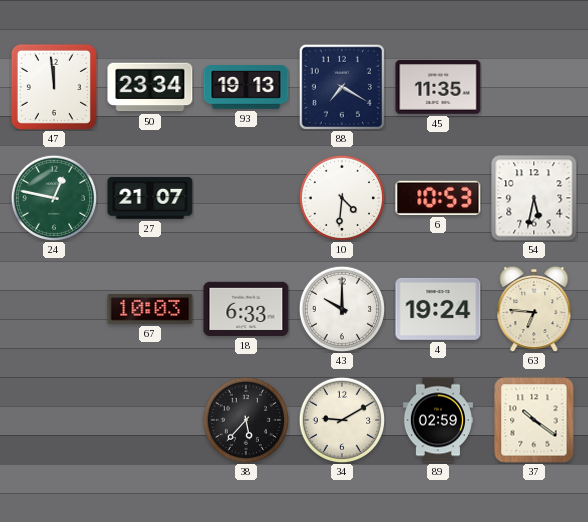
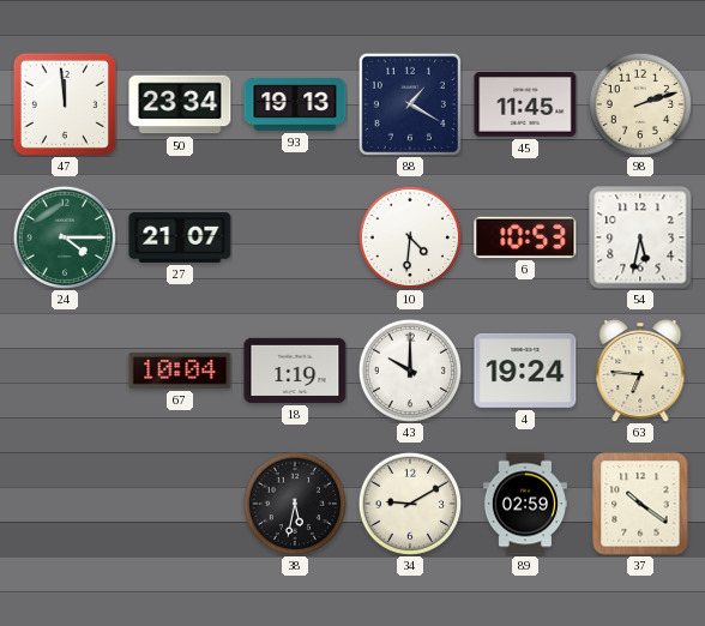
88: 7:20 -> 1:20 (410, 104)
45: 11:35 -> 11:45 (525, 106)
98: none -> 2:12 (639, 103)
24: 12:47 -> 4:15 (64, 236)
67: 10:03 -> 10:04 (180, 371)
18: 6:33 -> 1:19 (295, 371)
38: 5:37 -> 5:32 (294, 502)
